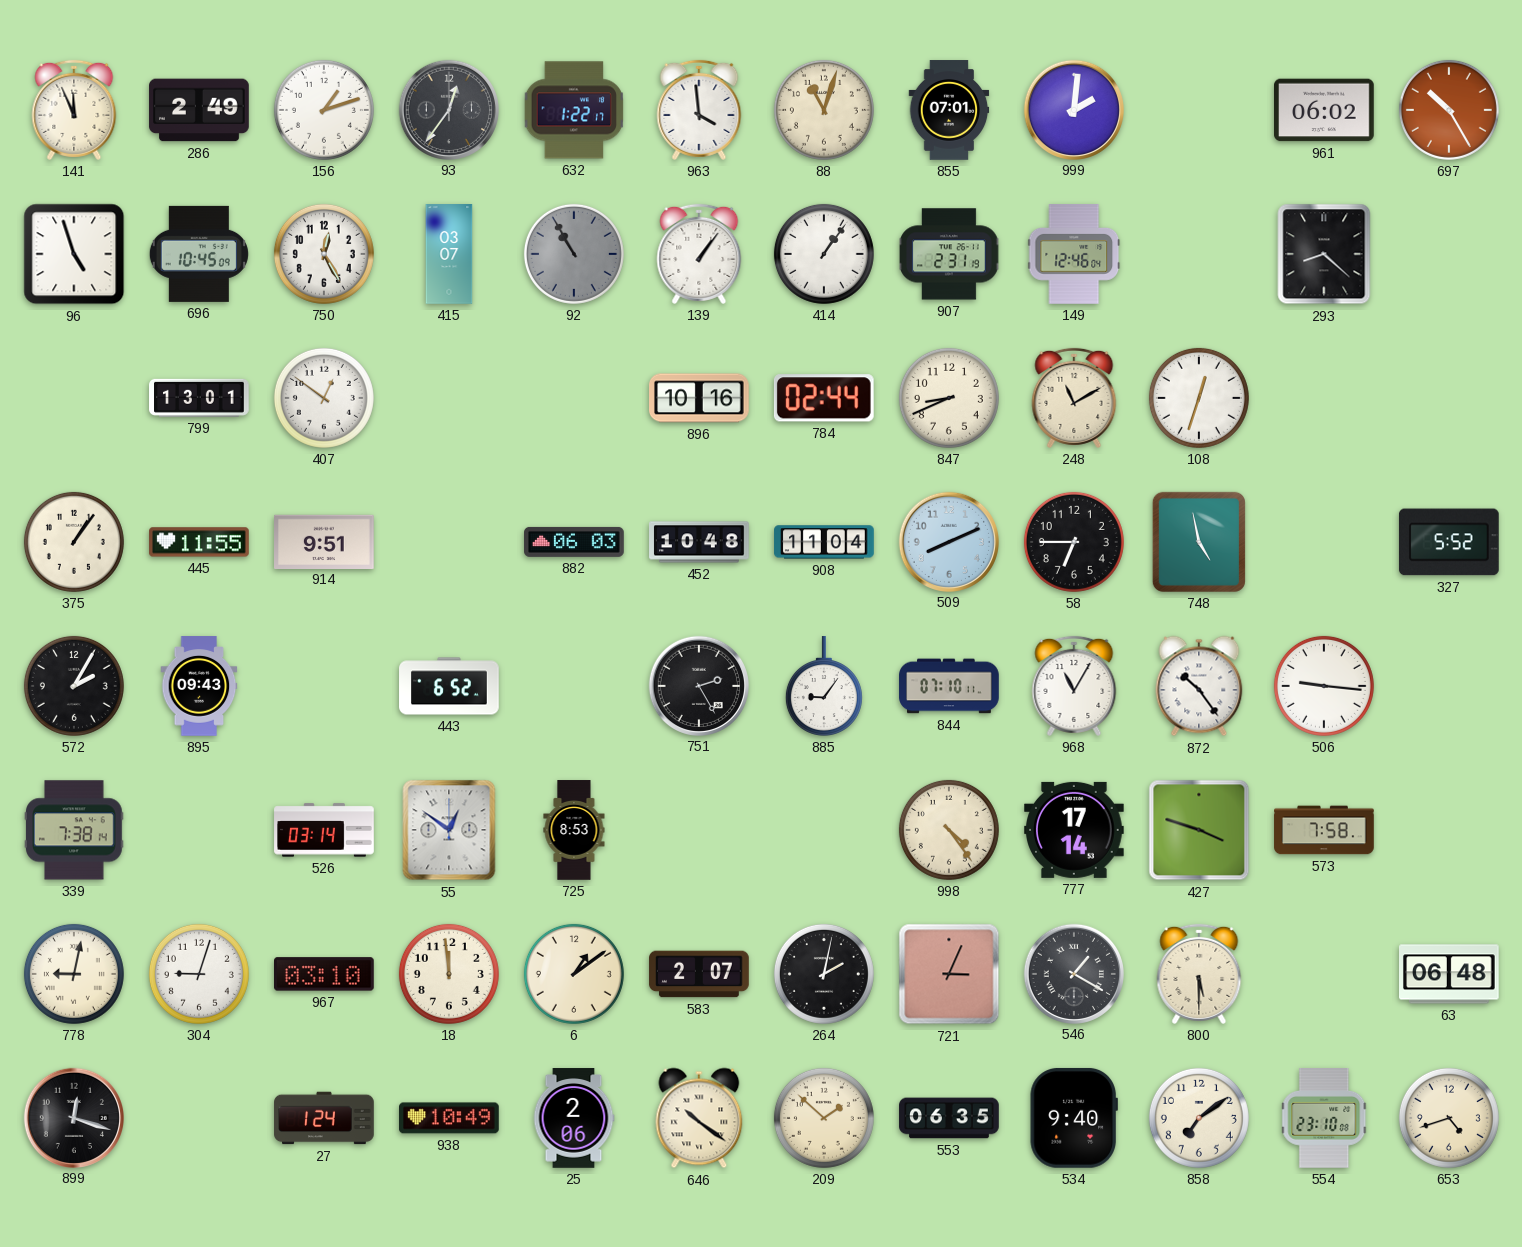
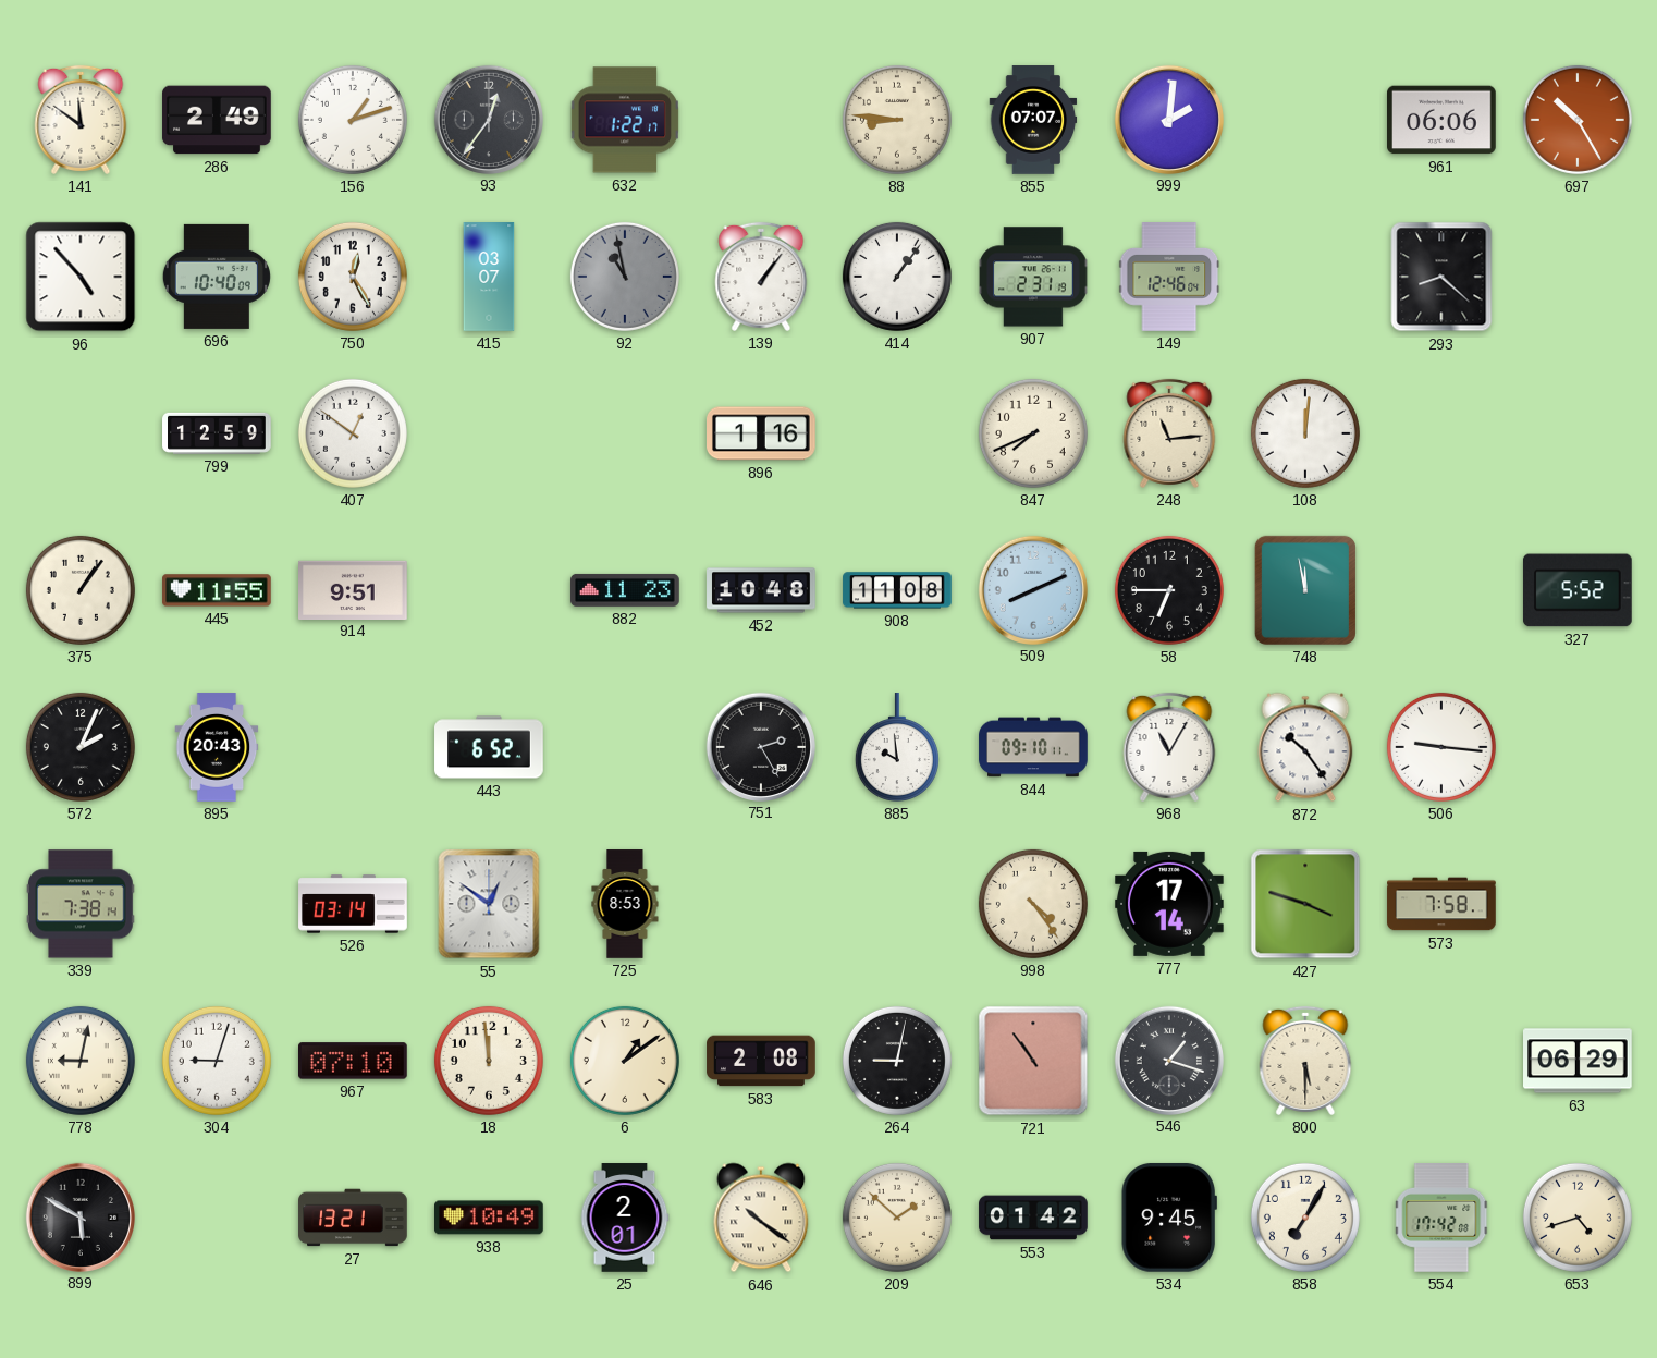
141: 11:56 -> 11:51 (81, 120)
963: 3:59 -> none (699, 110)
88: 11:03 -> 8:46 (897, 120)
855: 07:01 -> 07:07 (1033, 120)
961: 06:02 -> 06:06 (1441, 120)
96: 4:57 -> 4:53 (81, 277)
696: 10:45 -> 10:40 (217, 277)
92: 10:55 -> 10:58 (625, 277)
799: 13:01 -> 12:59 (217, 433)
896: 10:16 -> 1:16 (762, 433)
784: 02:44 -> none (824, 398)
847: 8:41 -> 7:41 (1033, 433)
248: 11:10 -> 11:14 (1169, 433)
108: 12:33 -> 12:01 (1305, 433)
882: 06:03 -> 11:23 (625, 590)
908: 11:04 -> 11:08 (897, 590)
748: 4:58 -> 11:58 (1305, 590)
572: 2:05 -> 2:04 (81, 747)
895: 09:43 -> 20:43 (217, 747)
885: 9:06 -> 9:59 (897, 747)
844: 07:10 -> 09:10 (1033, 747)
967: 03:10 -> 07:10 (354, 1061)
583: 2:07 -> 2:08 (761, 1061)
264: 2:02 -> 9:02 (897, 1061)
721: 3:04 -> 10:54 (1033, 1061)
546: 1:20 -> 1:18 (1168, 1060)
63: 06:48 -> 06:29 (1579, 1061)
899: 12:18 -> 5:50 (79, 1216)
27: 1:24 -> 13:21 (353, 1218)
25: 2:06 -> 2:01 (625, 1218)
553: 06:35 -> 01:42 (1033, 1218)
534: 9:40 -> 9:45 (1169, 1218)
858: 7:09 -> 7:05 (1305, 1218)
554: 23:10 -> 17:42 (1443, 1219)
